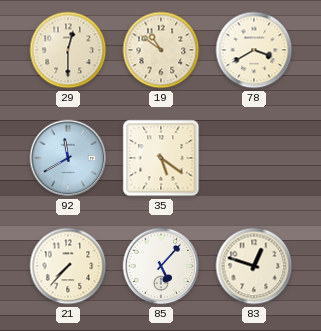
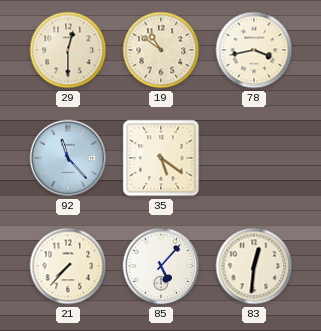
78: 3:40 -> 3:43 (254, 50)
92: 11:40 -> 11:23 (68, 158)
83: 12:48 -> 12:31 (254, 266)
